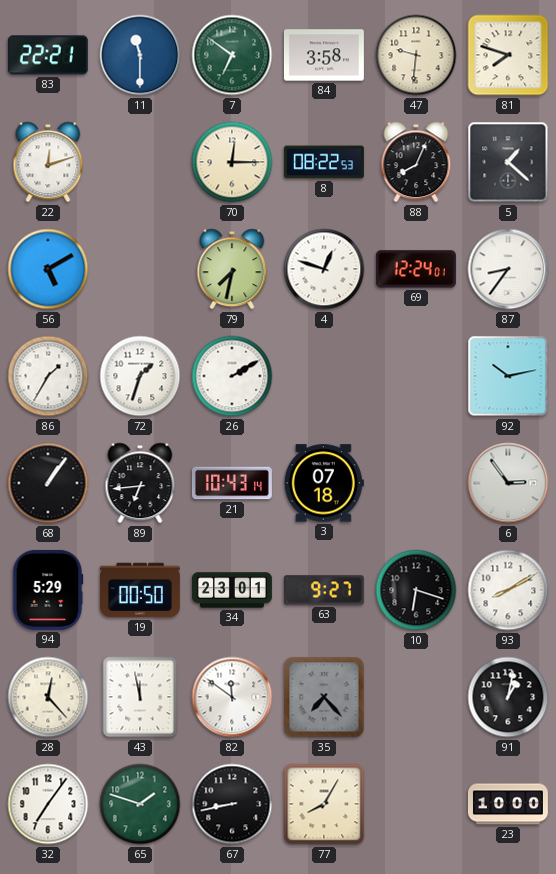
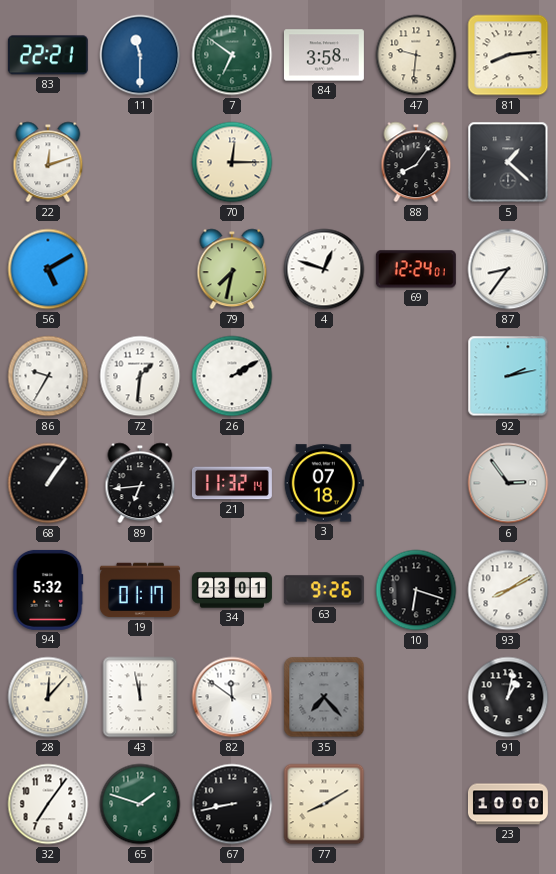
81: 7:48 -> 8:14 (508, 55)
8: 08:22 -> none (324, 162)
88: 8:04 -> 8:06 (416, 162)
86: 1:35 -> 9:35 (48, 376)
72: 1:33 -> 1:31 (140, 376)
92: 10:13 -> 2:13 (508, 376)
21: 10:43 -> 11:32 (232, 483)
94: 5:29 -> 5:32 (48, 590)
19: 00:50 -> 01:17 (140, 590)
63: 9:27 -> 9:26 (324, 590)
28: 12:23 -> 12:07 (48, 697)
77: 8:05 -> 8:10 (324, 804)
